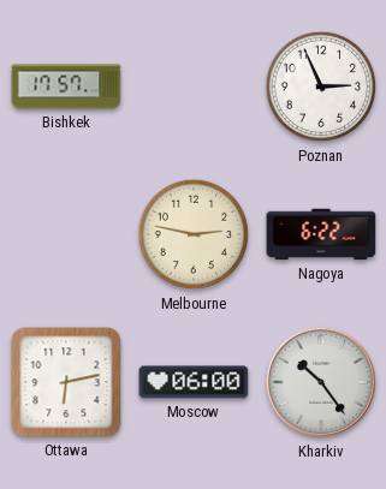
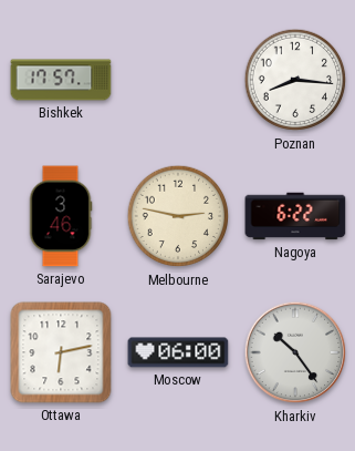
Poznan: 2:56 -> 8:16 (295, 80)
Sarajevo: none -> 3:46 (61, 216)
